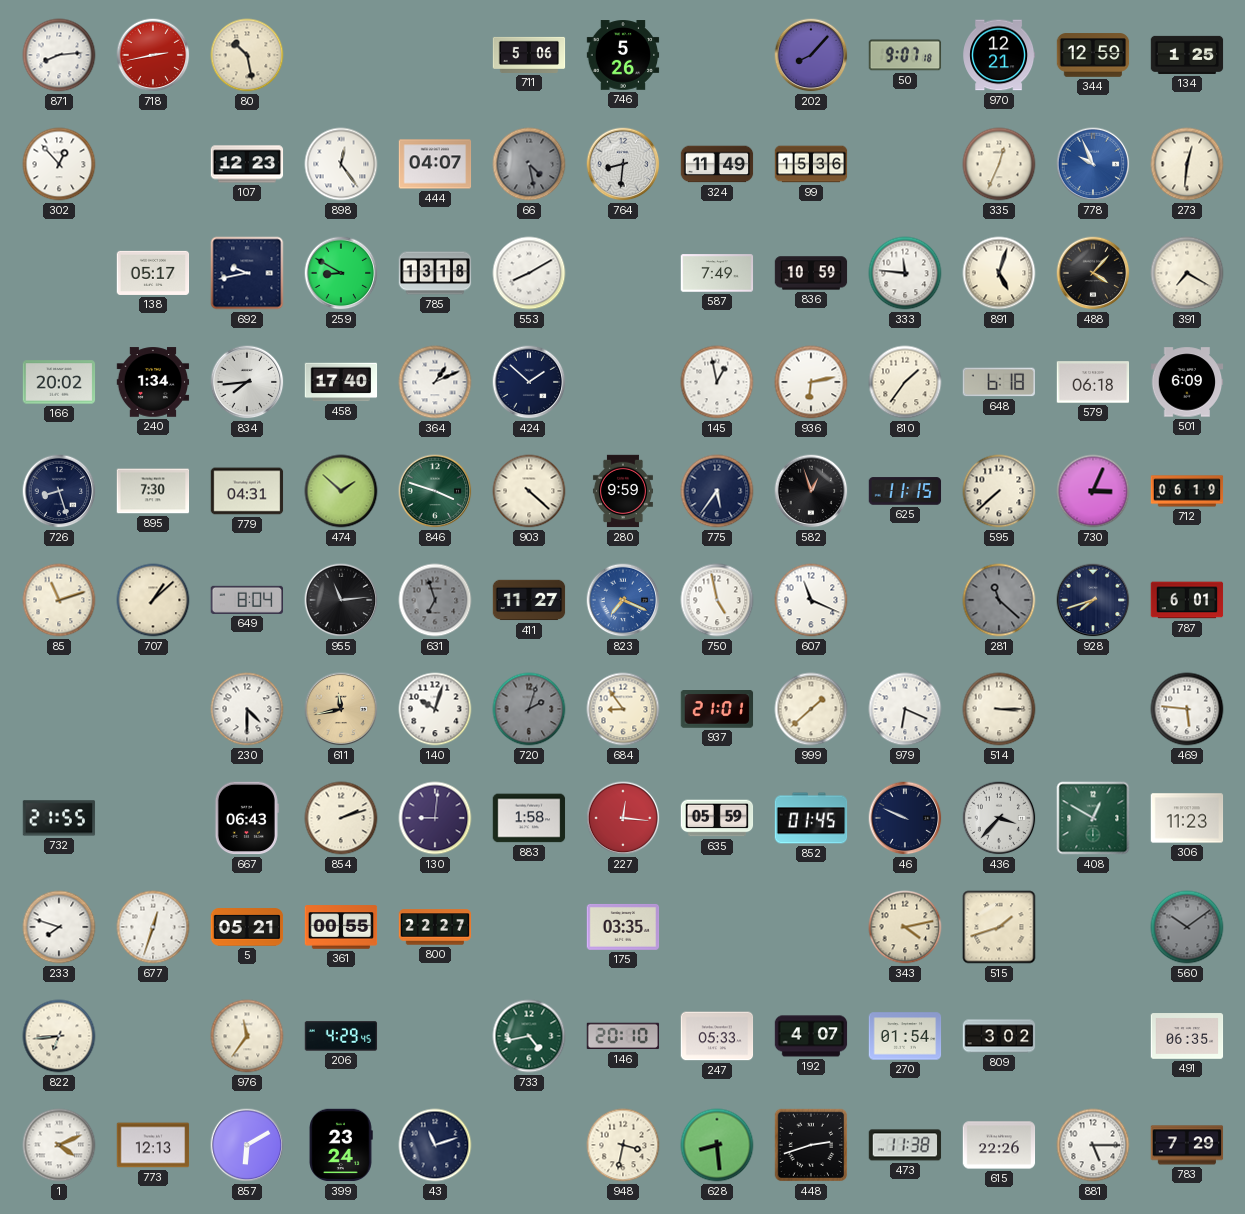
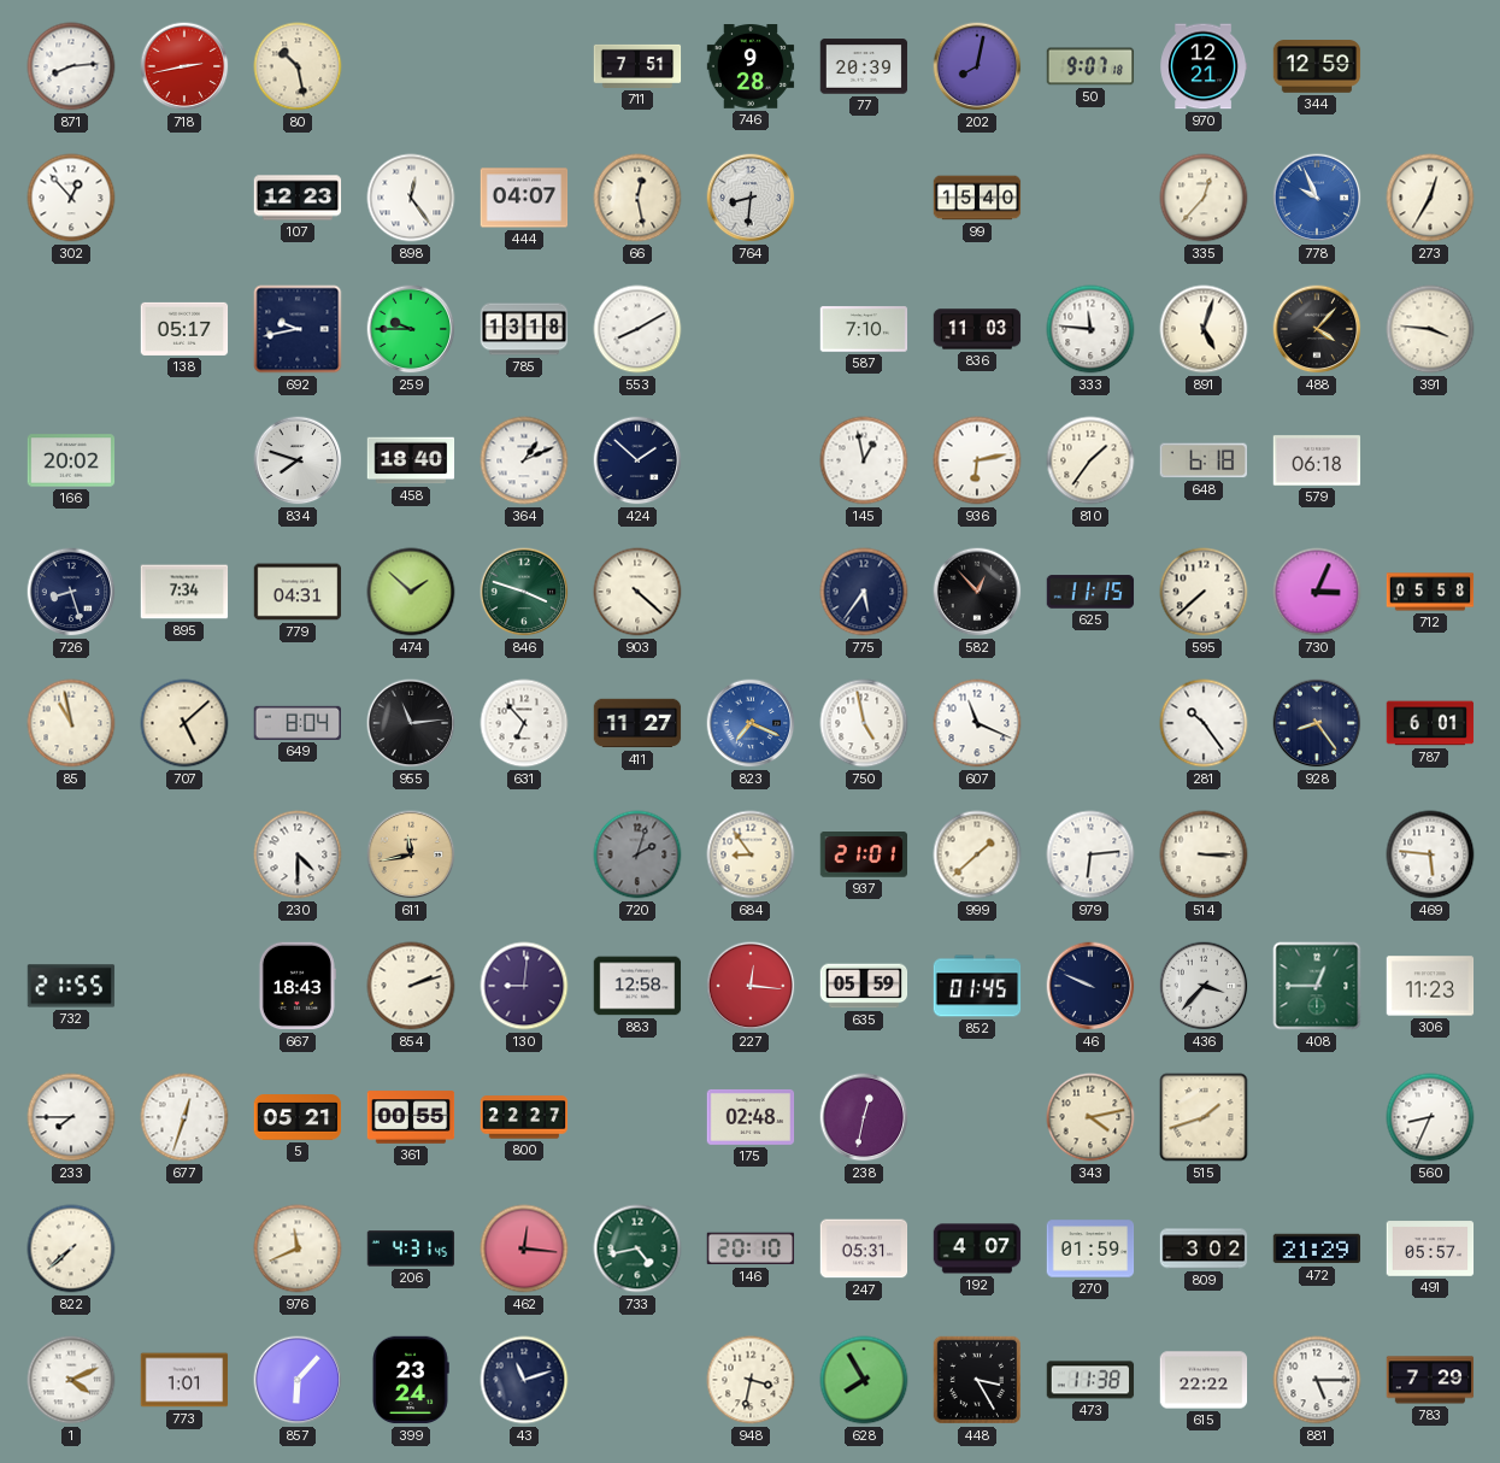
711: 5:06 -> 7:51 (637, 66)
746: 5:26 -> 9:28 (751, 66)
77: none -> 20:39 (864, 66)
202: 8:07 -> 8:02 (977, 66)
134: 1:25 -> none (1187, 55)
66: 4:28 -> 12:28 (637, 198)
66 dial: grey -> cream (637, 198)
324: 11:49 -> none (717, 164)
99: 15:36 -> 15:40 (977, 198)
335: 12:34 -> 12:37 (1204, 198)
273: 12:31 -> 12:35 (1430, 198)
259: 8:50 -> 9:45 (411, 329)
587: 7:49 -> 7:10 (864, 329)
836: 10:59 -> 11:03 (977, 329)
391: 7:20 -> 3:46 (1430, 329)
240: 1:34 -> none (153, 382)
834: 7:44 -> 7:48 (298, 460)
458: 17:40 -> 18:40 (411, 460)
501: 6:09 -> none (1187, 382)
895: 7:30 -> 7:34 (184, 592)
280: 9:59 -> none (623, 491)
582: 12:57 -> 12:53 (977, 592)
712: 06:19 -> 05:58 (1430, 592)
85: 11:12 -> 10:58 (71, 723)
707: 1:08 -> 5:08 (184, 723)
631: 6:57 -> 6:53 (524, 723)
631 dial: grey -> white (524, 723)
281: 11:22 -> 10:24 (1204, 723)
281 dial: grey -> white (1204, 723)
928: 7:42 -> 8:24 (1317, 723)
140: 10:03 -> none (435, 709)
979: 6:19 -> 6:14 (1090, 854)
667: 06:43 -> 18:43 (298, 986)
883: 1:58 -> 12:58 (637, 986)
408: 12:50 -> 12:45 (1317, 986)
233: 7:48 -> 7:45 (71, 1117)
175: 03:35 -> 02:48 (751, 1117)
238: none -> 12:32 (864, 1117)
560: 10:09 -> 8:34 (1430, 1117)
560 dial: grey -> white (1430, 1117)
822: 6:44 -> 7:38 (71, 1248)
976: 11:36 -> 11:41 (298, 1248)
206: 4:29 -> 4:31 (411, 1248)
462: none -> 12:16 (524, 1248)
247: 05:33 -> 05:31 (864, 1248)
270: 01:54 -> 01:59 (1090, 1248)
472: none -> 21:29 (1317, 1248)
491: 06:35 -> 05:57 (1430, 1248)
773: 12:13 -> 1:01 (184, 1380)
857: 6:10 -> 6:07 (298, 1380)
628: 8:29 -> 7:55 (864, 1380)
448: 2:42 -> 3:25 (977, 1380)
615: 22:26 -> 22:22 (1204, 1380)
